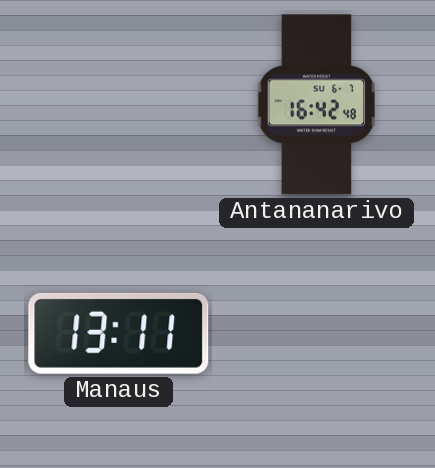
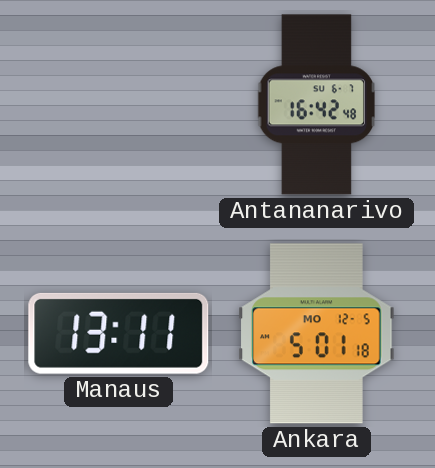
Ankara: none -> 5:01 (317, 334)
